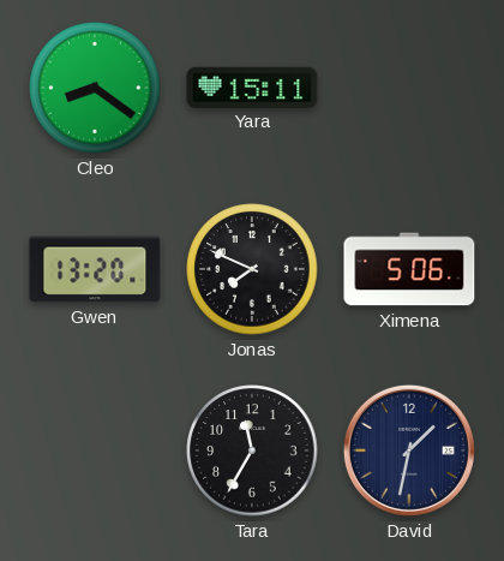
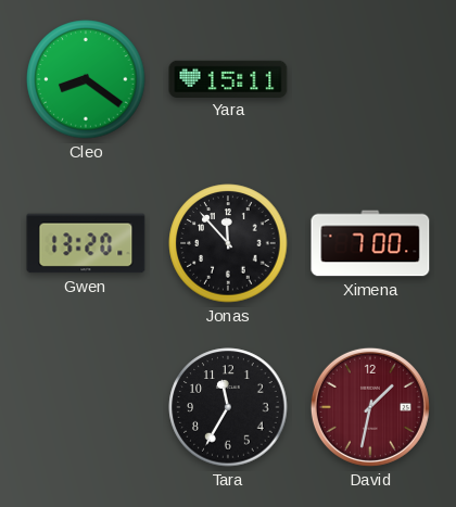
Jonas: 7:49 -> 11:53 (228, 243)
Ximena: 5:06 -> 7:00 (370, 243)
David dial: navy -> burgundy (370, 407)
